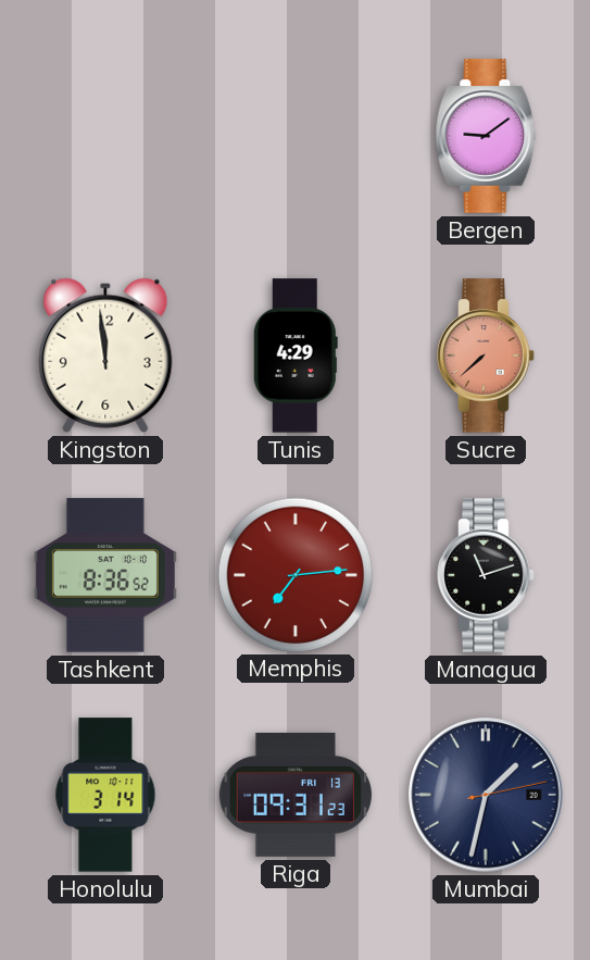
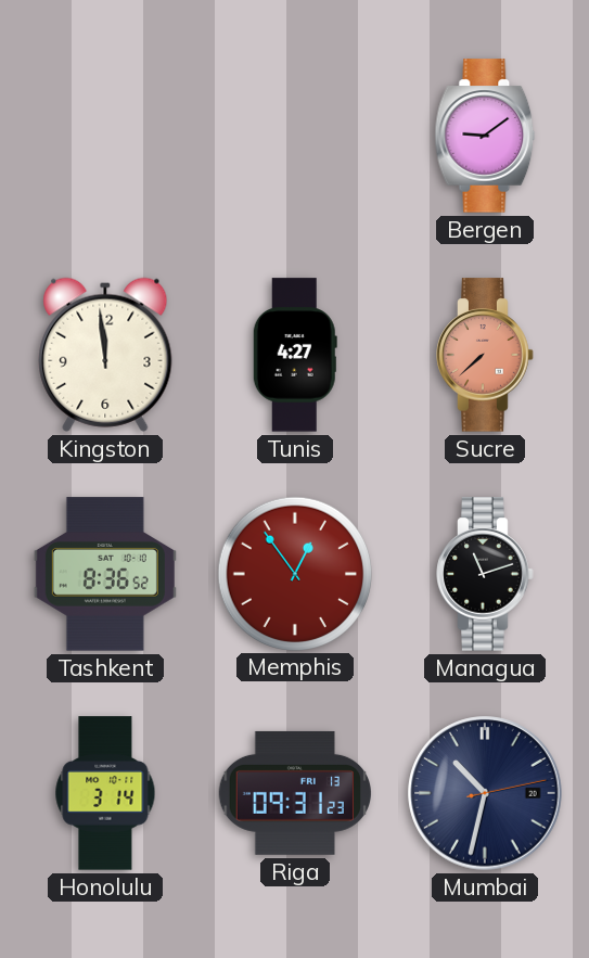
Tunis: 4:29 -> 4:27 (295, 355)
Memphis: 7:14 -> 12:54 (294, 573)
Mumbai: 1:32 -> 10:32 (485, 793)
